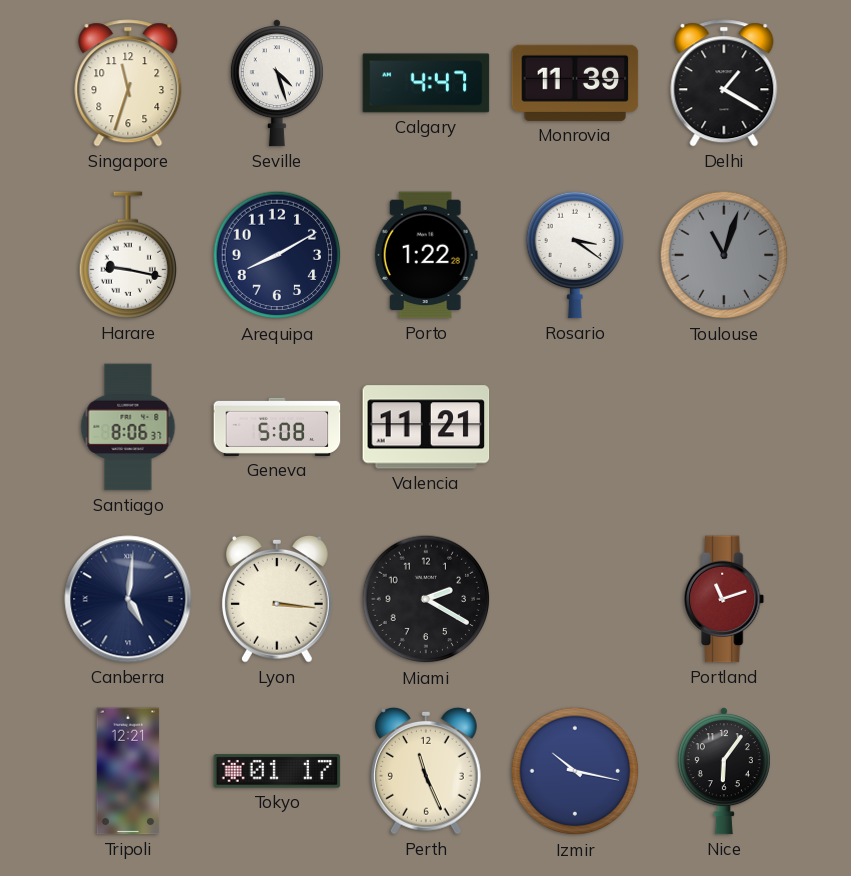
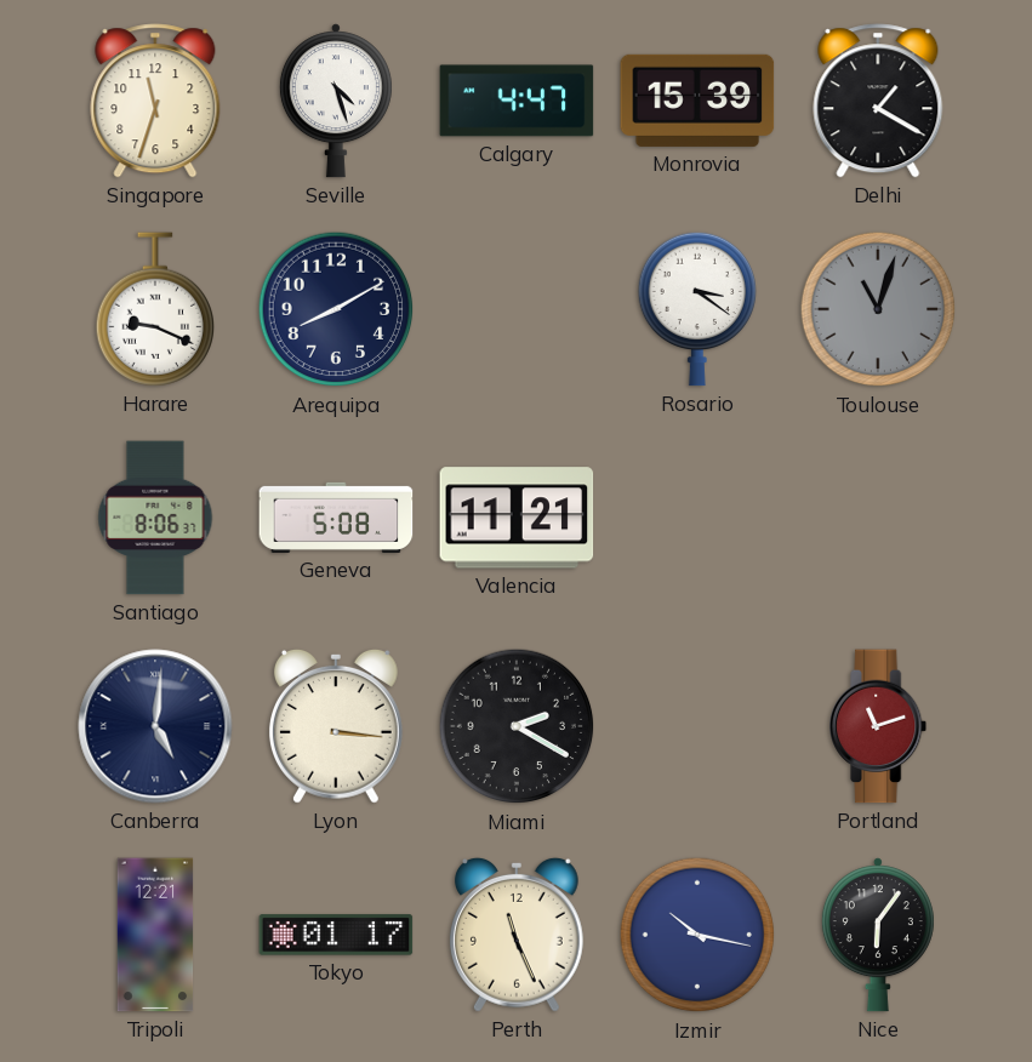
Monrovia: 11:39 -> 15:39 (697, 101)
Harare: 9:17 -> 9:19 (154, 309)
Porto: 1:22 -> none (426, 255)
